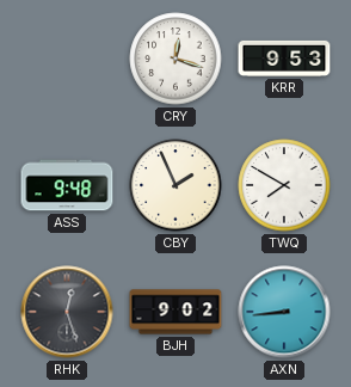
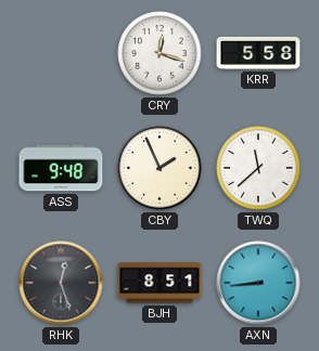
KRR: 9:53 -> 5:58 (258, 53)
TWQ: 7:50 -> 11:38 (258, 168)
BJH: 9:02 -> 8:51 (159, 283)
